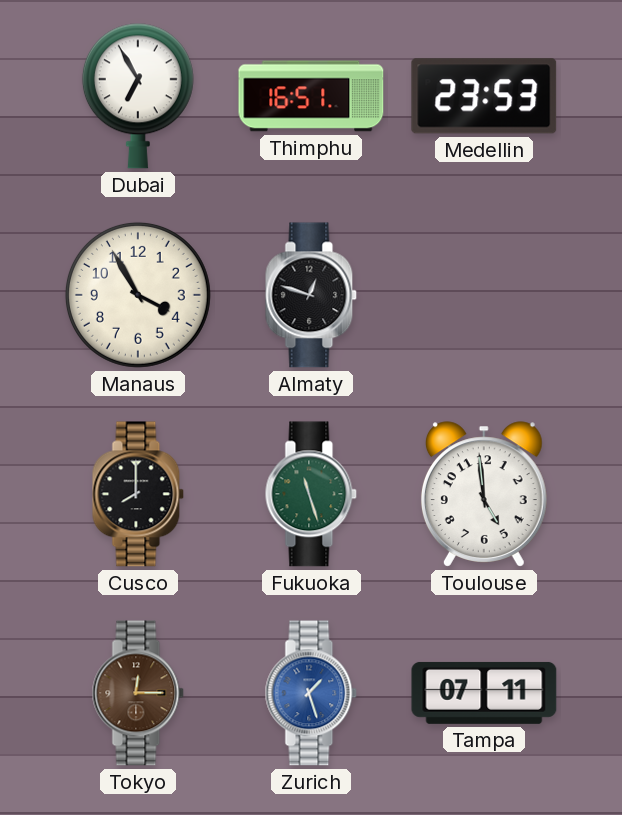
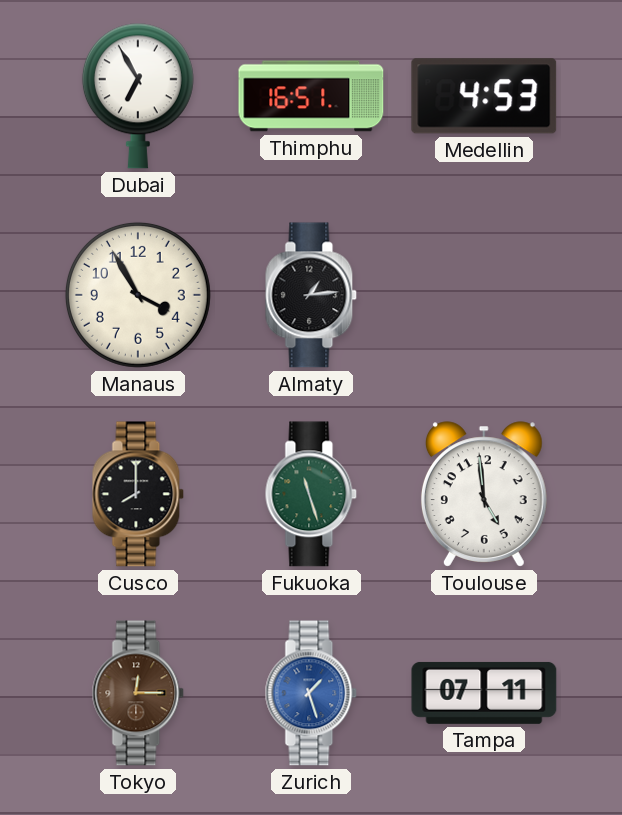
Medellin: 23:53 -> 4:53 (484, 96)
Almaty: 12:48 -> 1:14 (311, 295)
